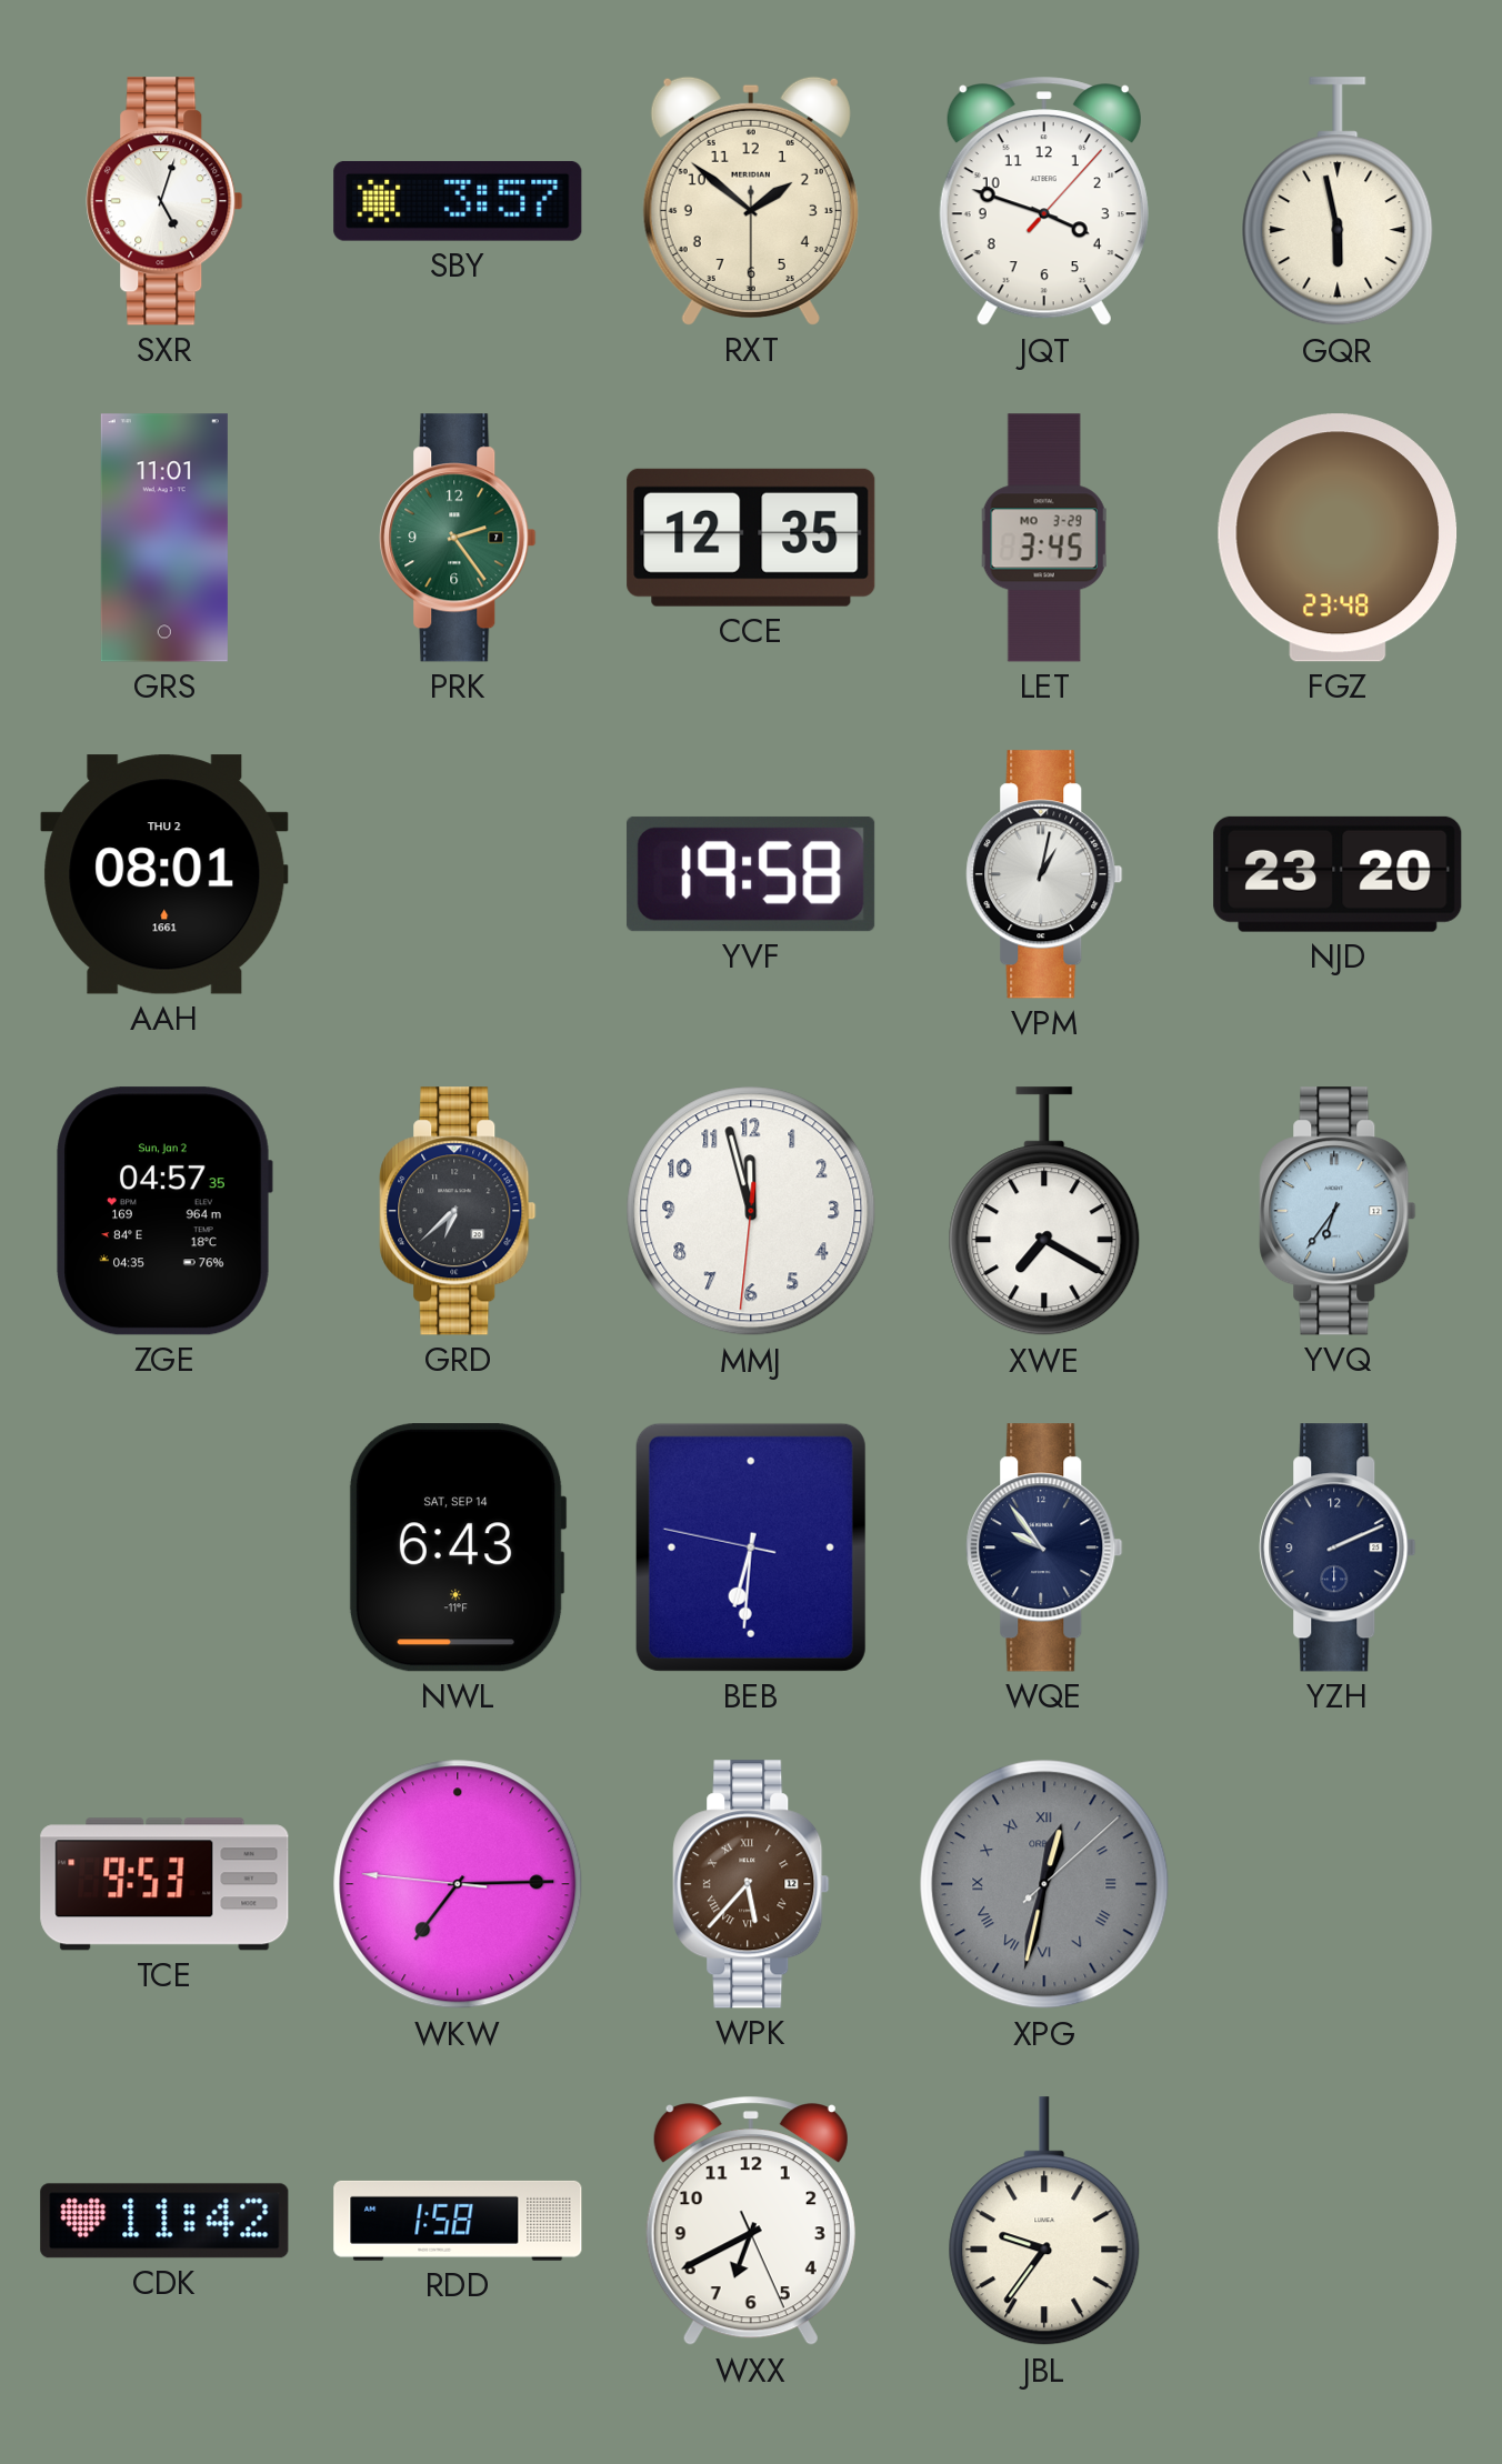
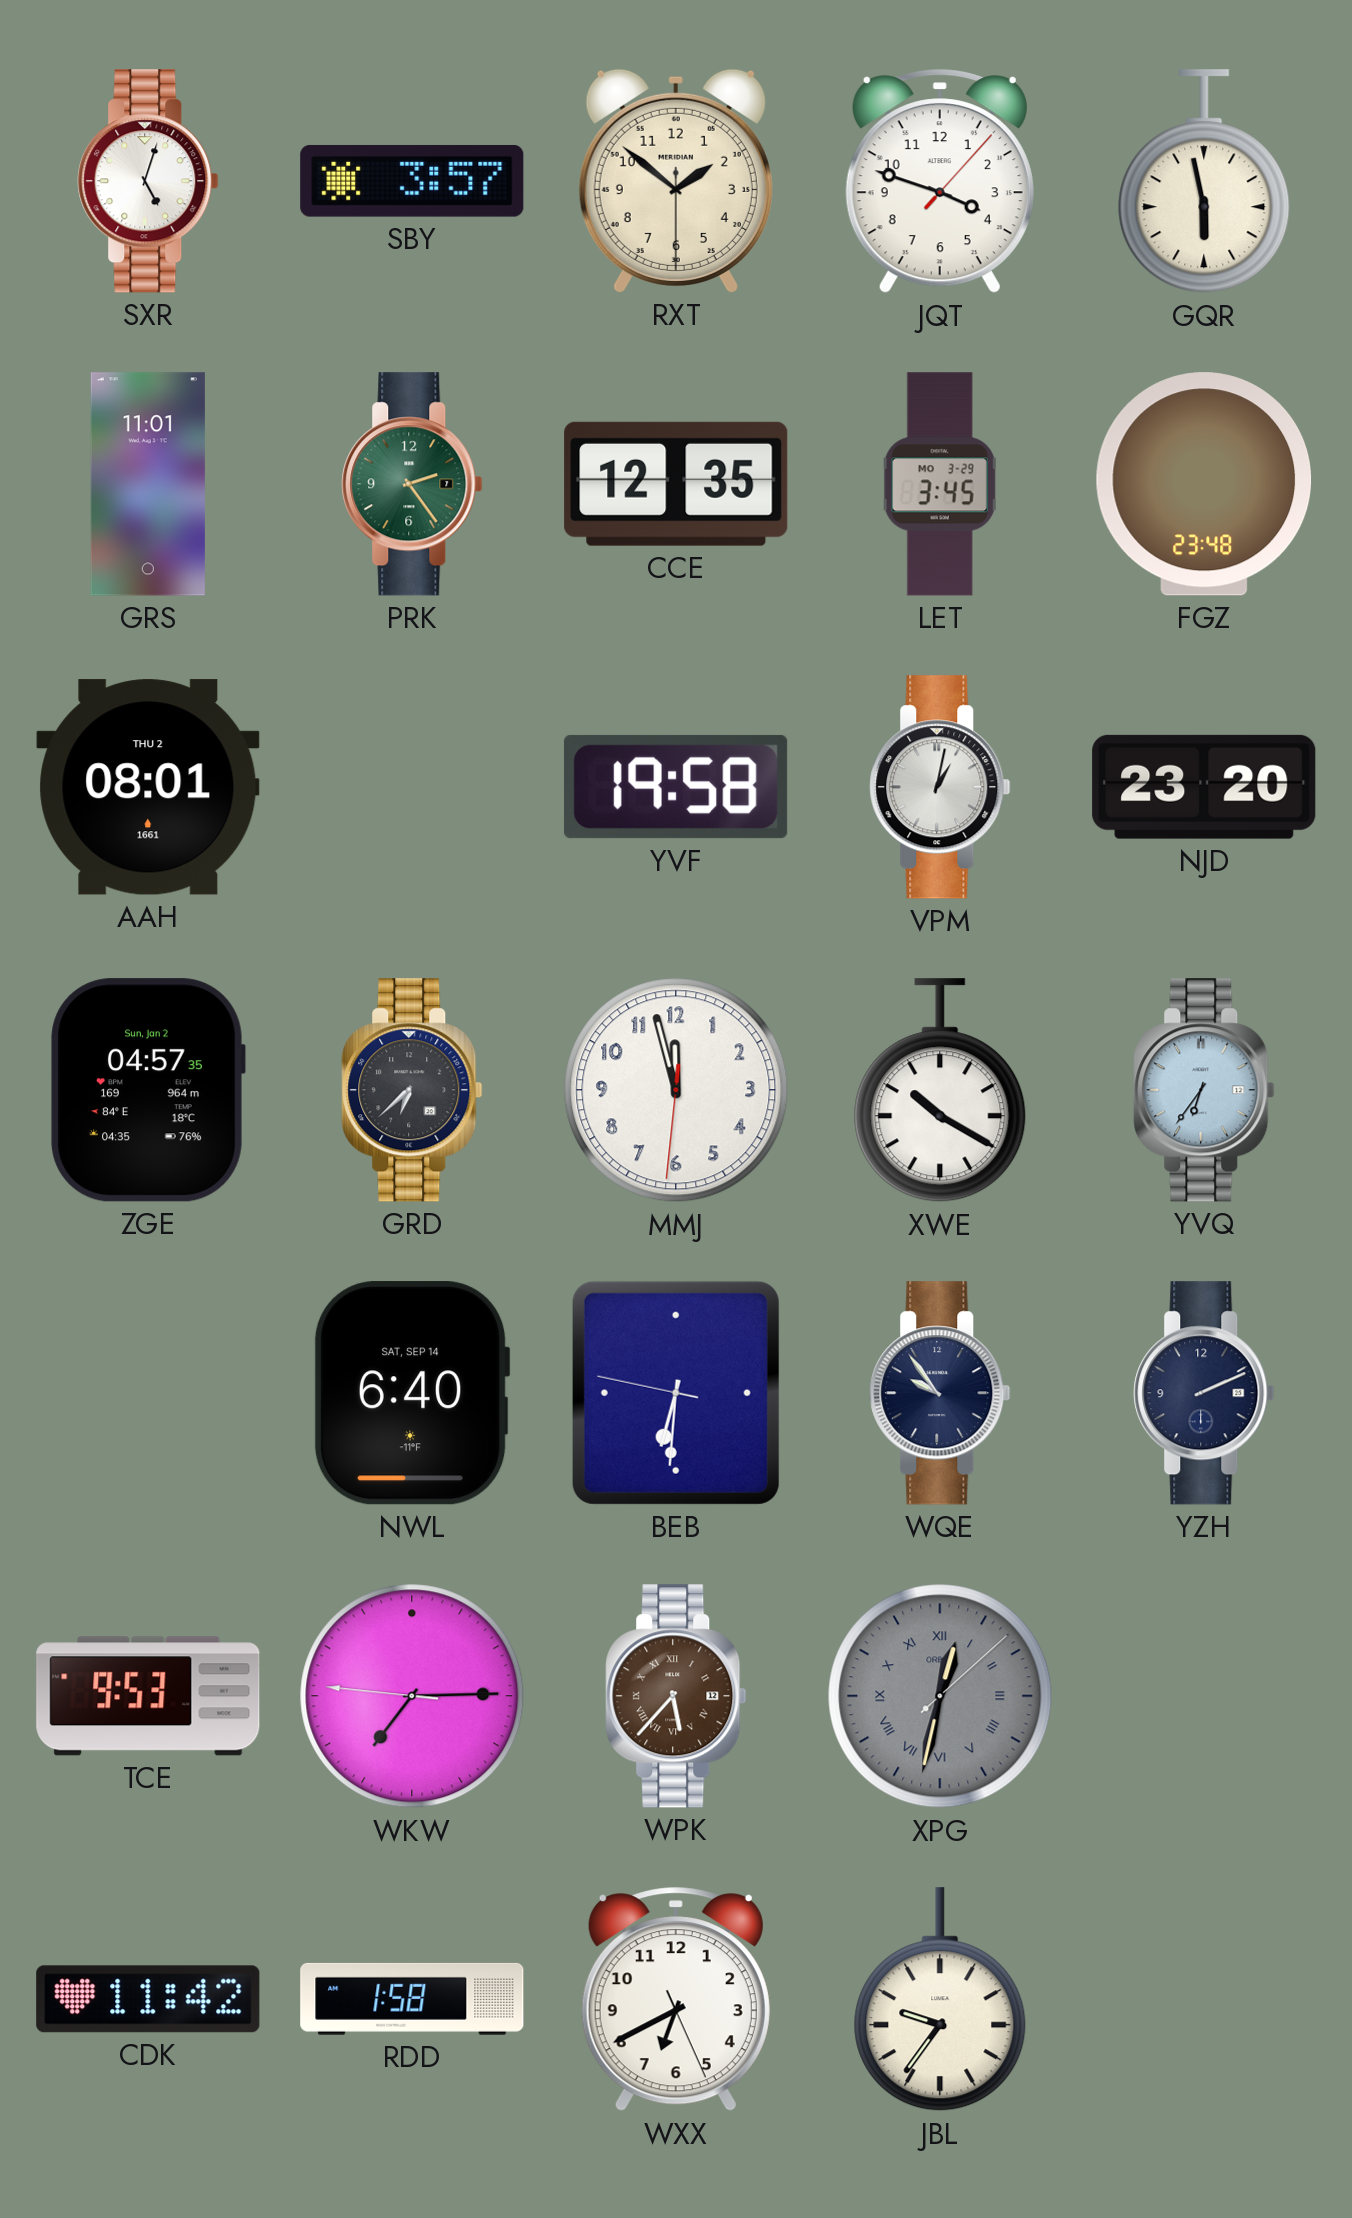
XWE: 7:20 -> 10:20 (940, 1091)
NWL: 6:43 -> 6:40 (412, 1393)
